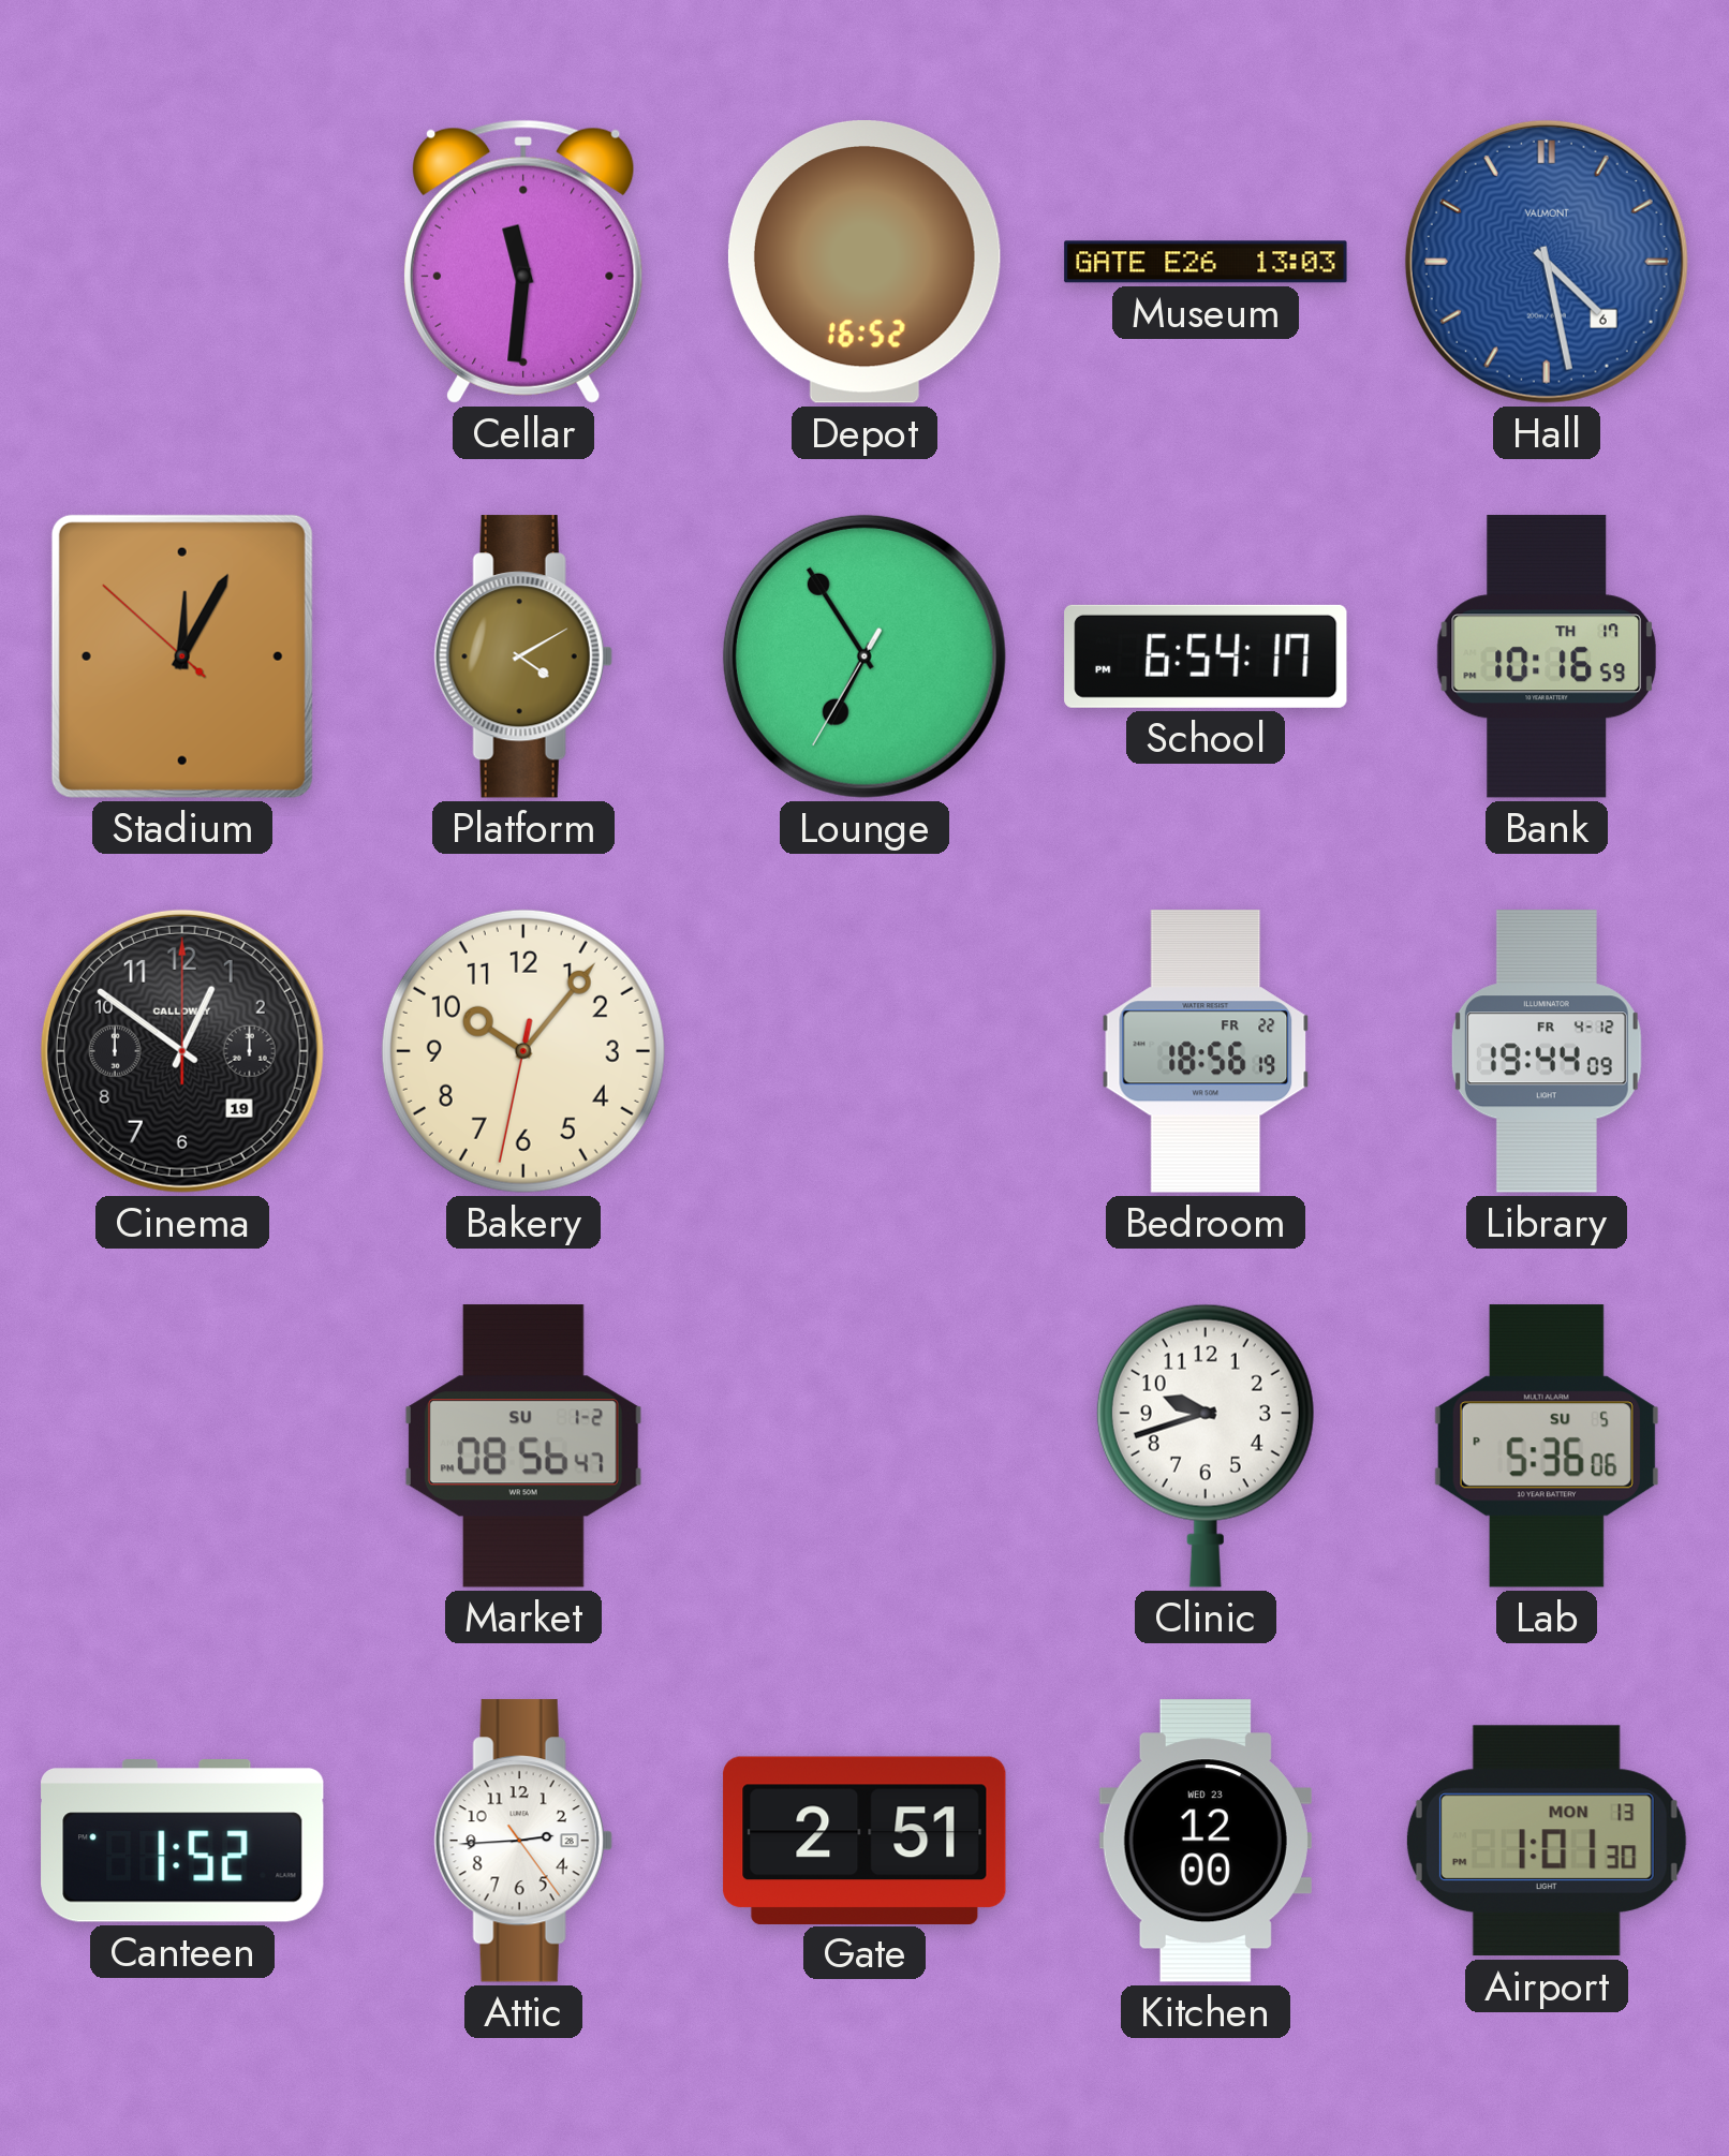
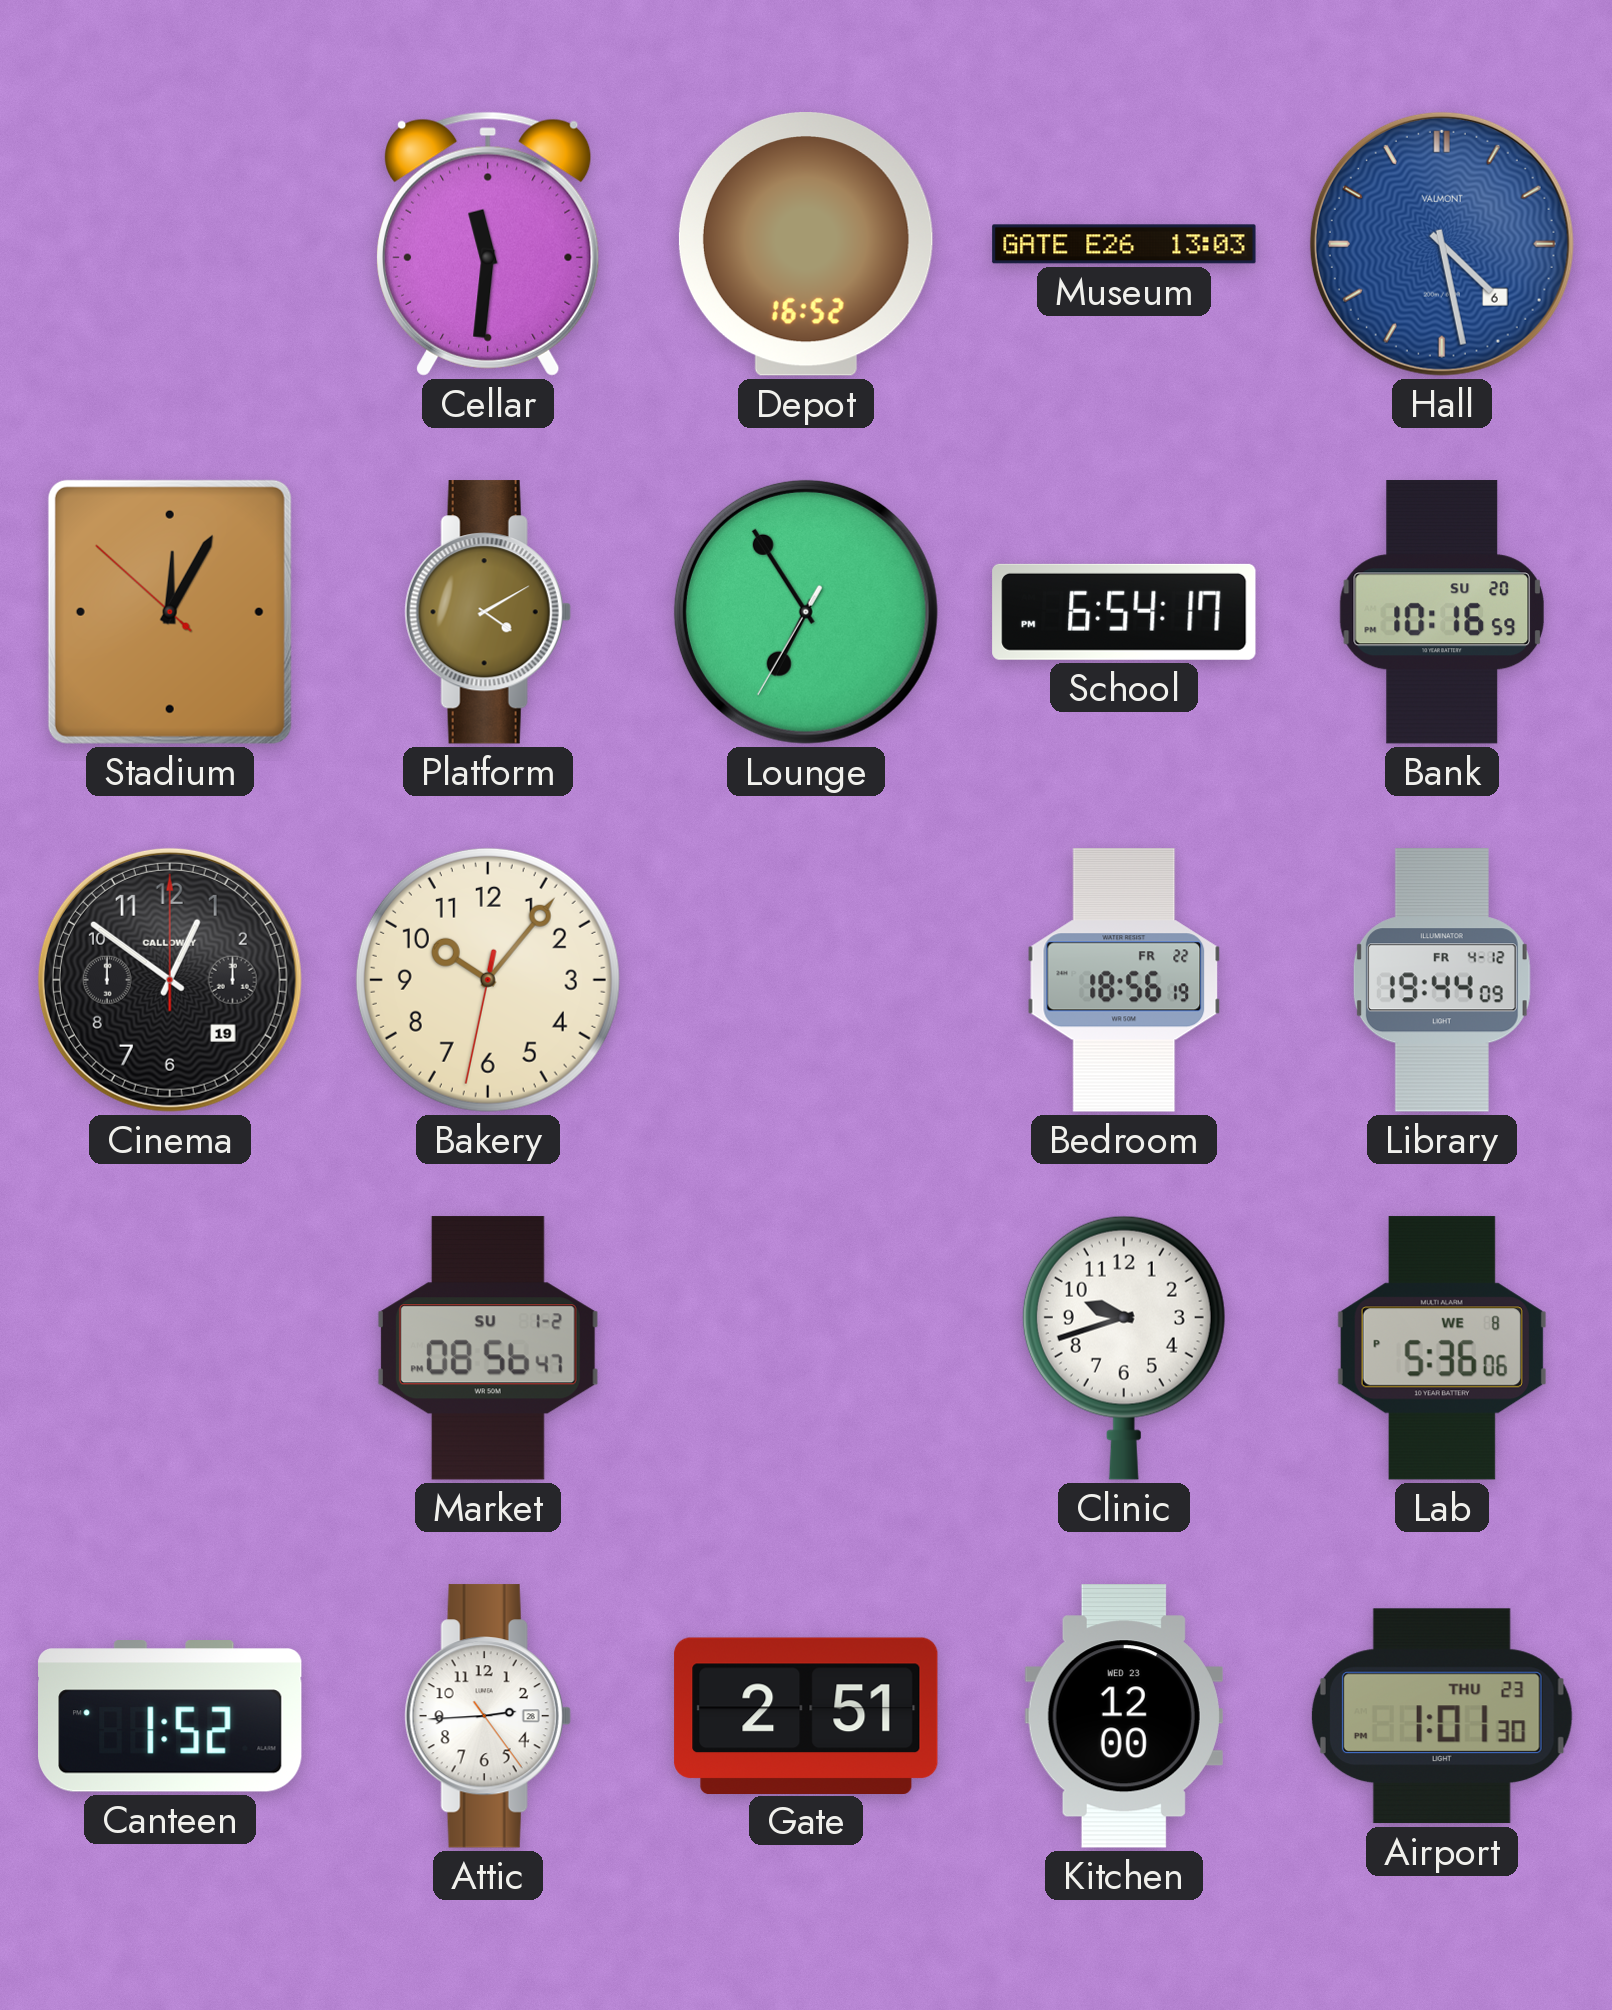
Bank date: TH 17 -> SU 20 (1442, 612)
Lab date: SU 5 -> WE 8 (1442, 1348)
Airport date: MON 13 -> THU 23 (1442, 1716)
